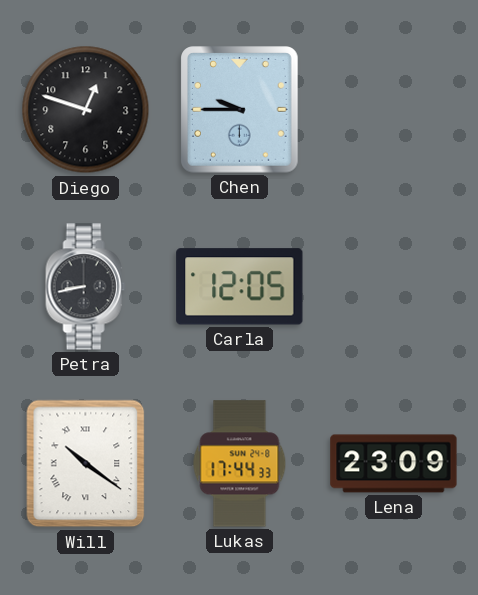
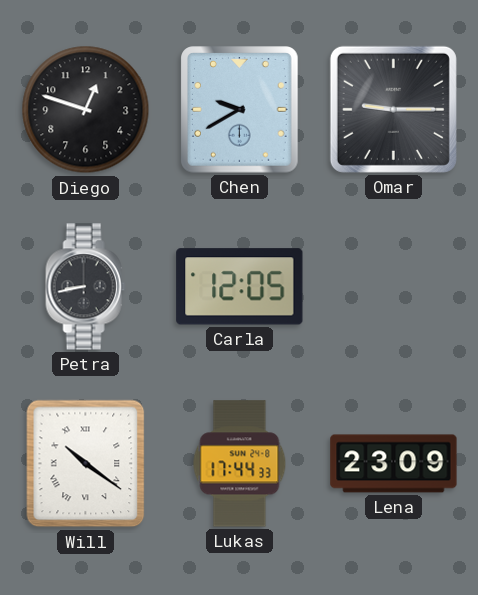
Chen: 9:45 -> 9:40 (240, 110)
Omar: none -> 9:15 (393, 109)
